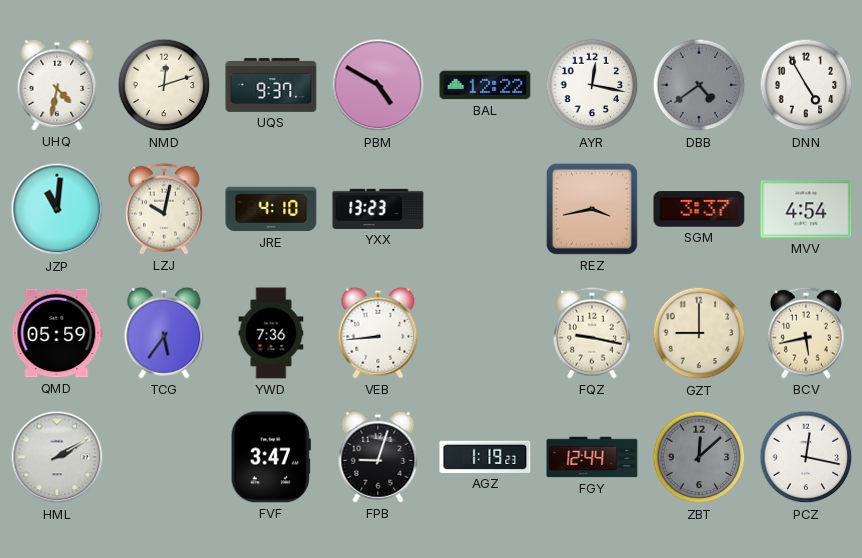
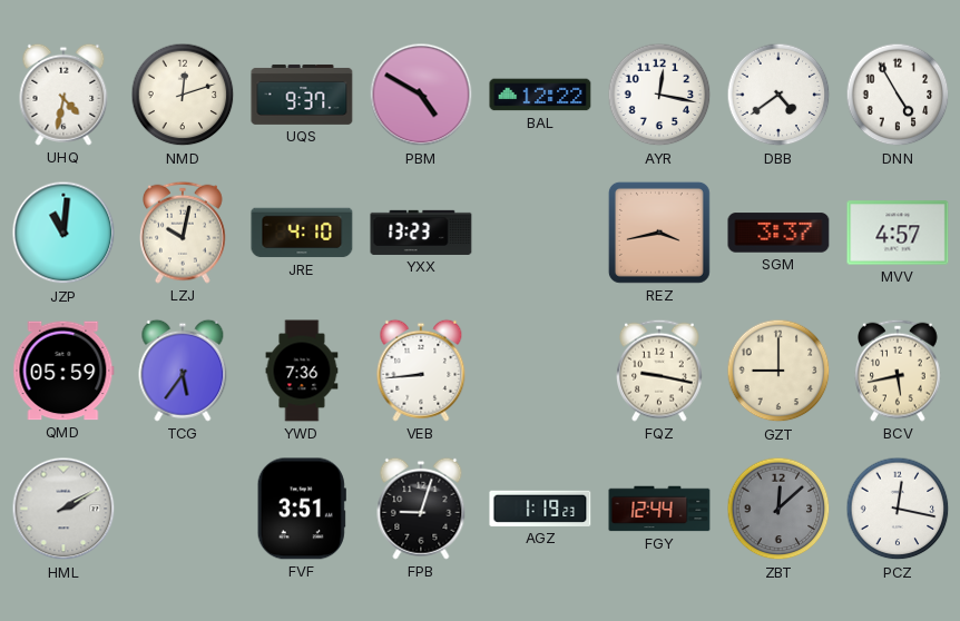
DBB dial: grey -> white (778, 95)
MVV: 4:54 -> 4:57 (898, 233)
FVF: 3:47 -> 3:51 (302, 509)
